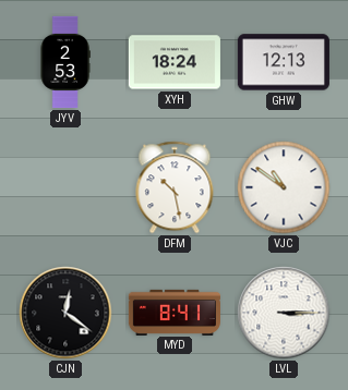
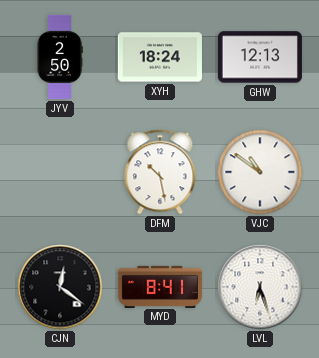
JYV: 2:53 -> 2:50 (60, 57)
LVL: 3:15 -> 6:27 (260, 287)
